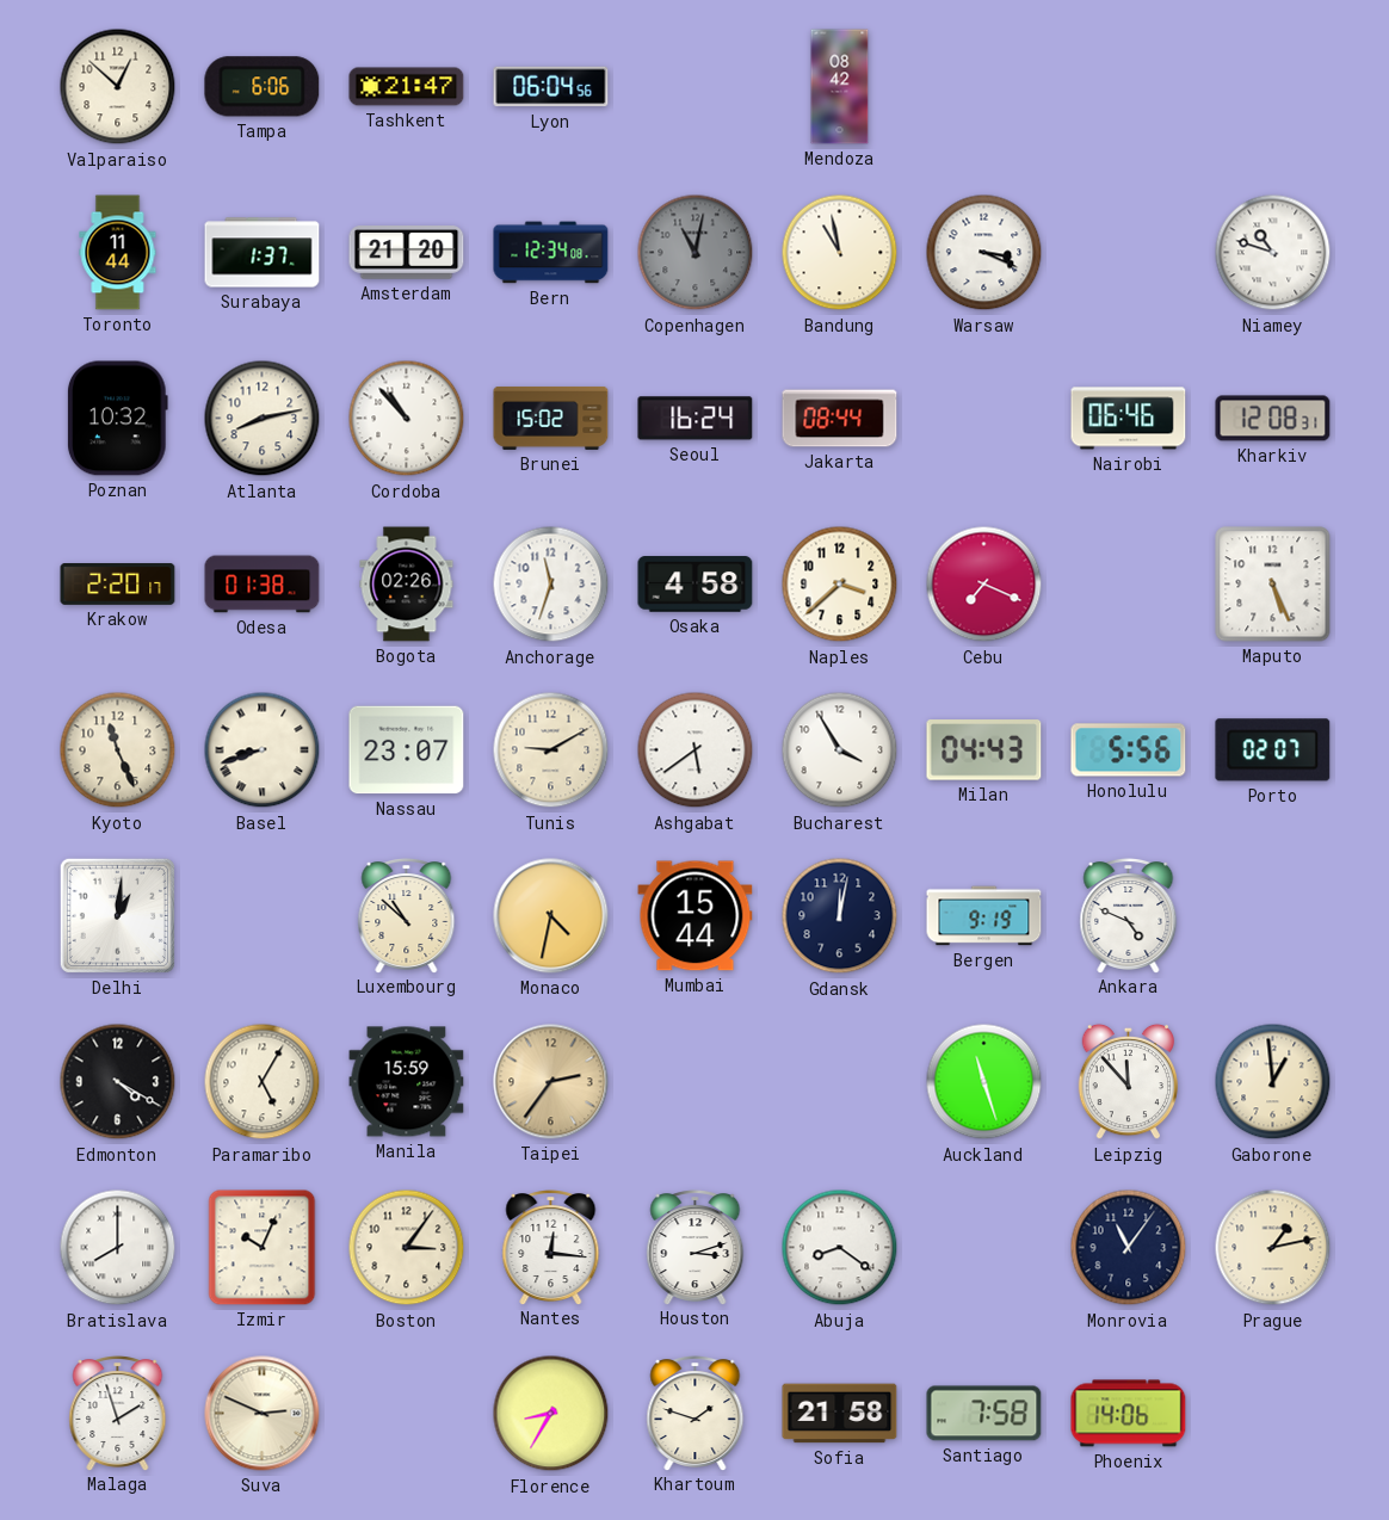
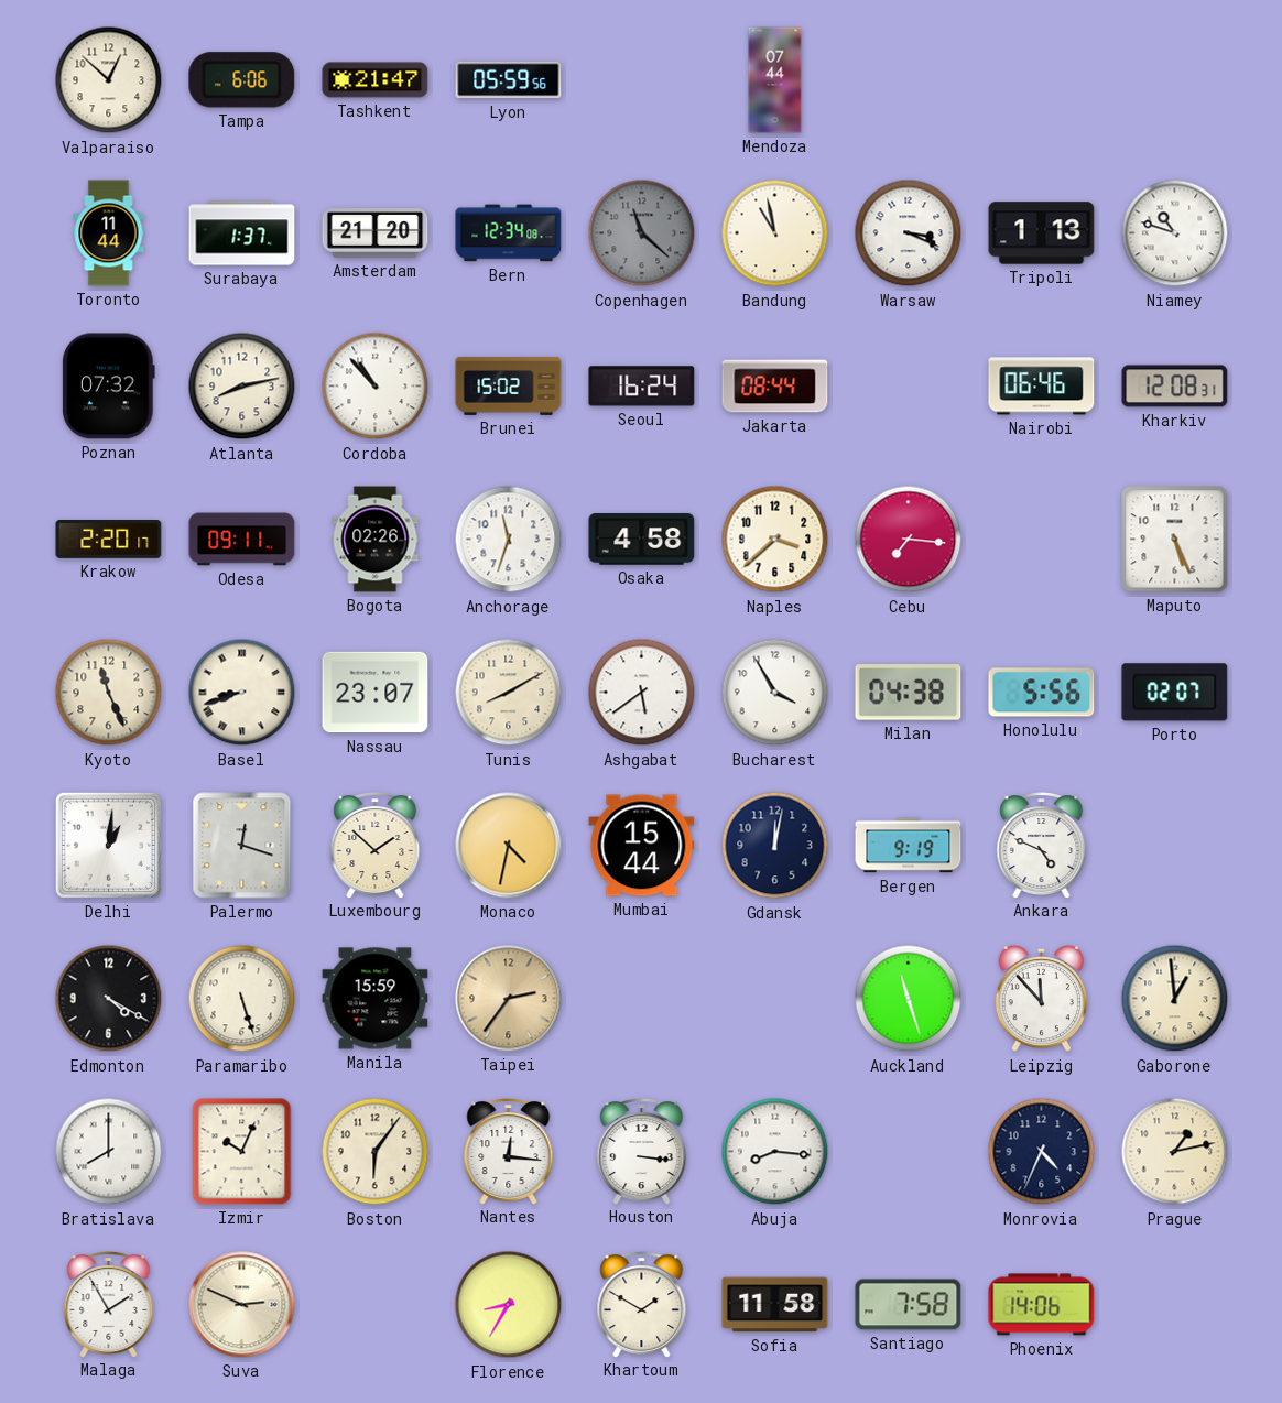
Lyon: 06:04 -> 05:59 (509, 80)
Mendoza: 08:42 -> 07:44 (775, 80)
Copenhagen: 11:02 -> 11:22 (642, 233)
Tripoli: none -> 1:13 (1042, 233)
Poznan: 10:32 -> 07:32 (108, 387)
Odesa: 01:38 -> 09:11 (242, 540)
Cebu: 7:19 -> 7:16 (909, 540)
Tunis: 9:10 -> 8:10 (509, 693)
Milan: 04:43 -> 04:38 (909, 693)
Palermo: none -> 12:18 (242, 846)
Luxembourg: 10:52 -> 1:52 (376, 846)
Paramaribo: 5:05 -> 5:27 (242, 999)
Boston: 3:06 -> 6:06 (376, 1152)
Houston: 3:12 -> 3:16 (642, 1152)
Abuja: 8:21 -> 8:16 (775, 1152)
Monrovia: 11:06 -> 4:34 (1042, 1152)
Malaga: 1:57 -> 1:55 (109, 1305)
Khartoum: 1:48 -> 1:50 (642, 1305)
Sofia: 21:58 -> 11:58 (775, 1305)
